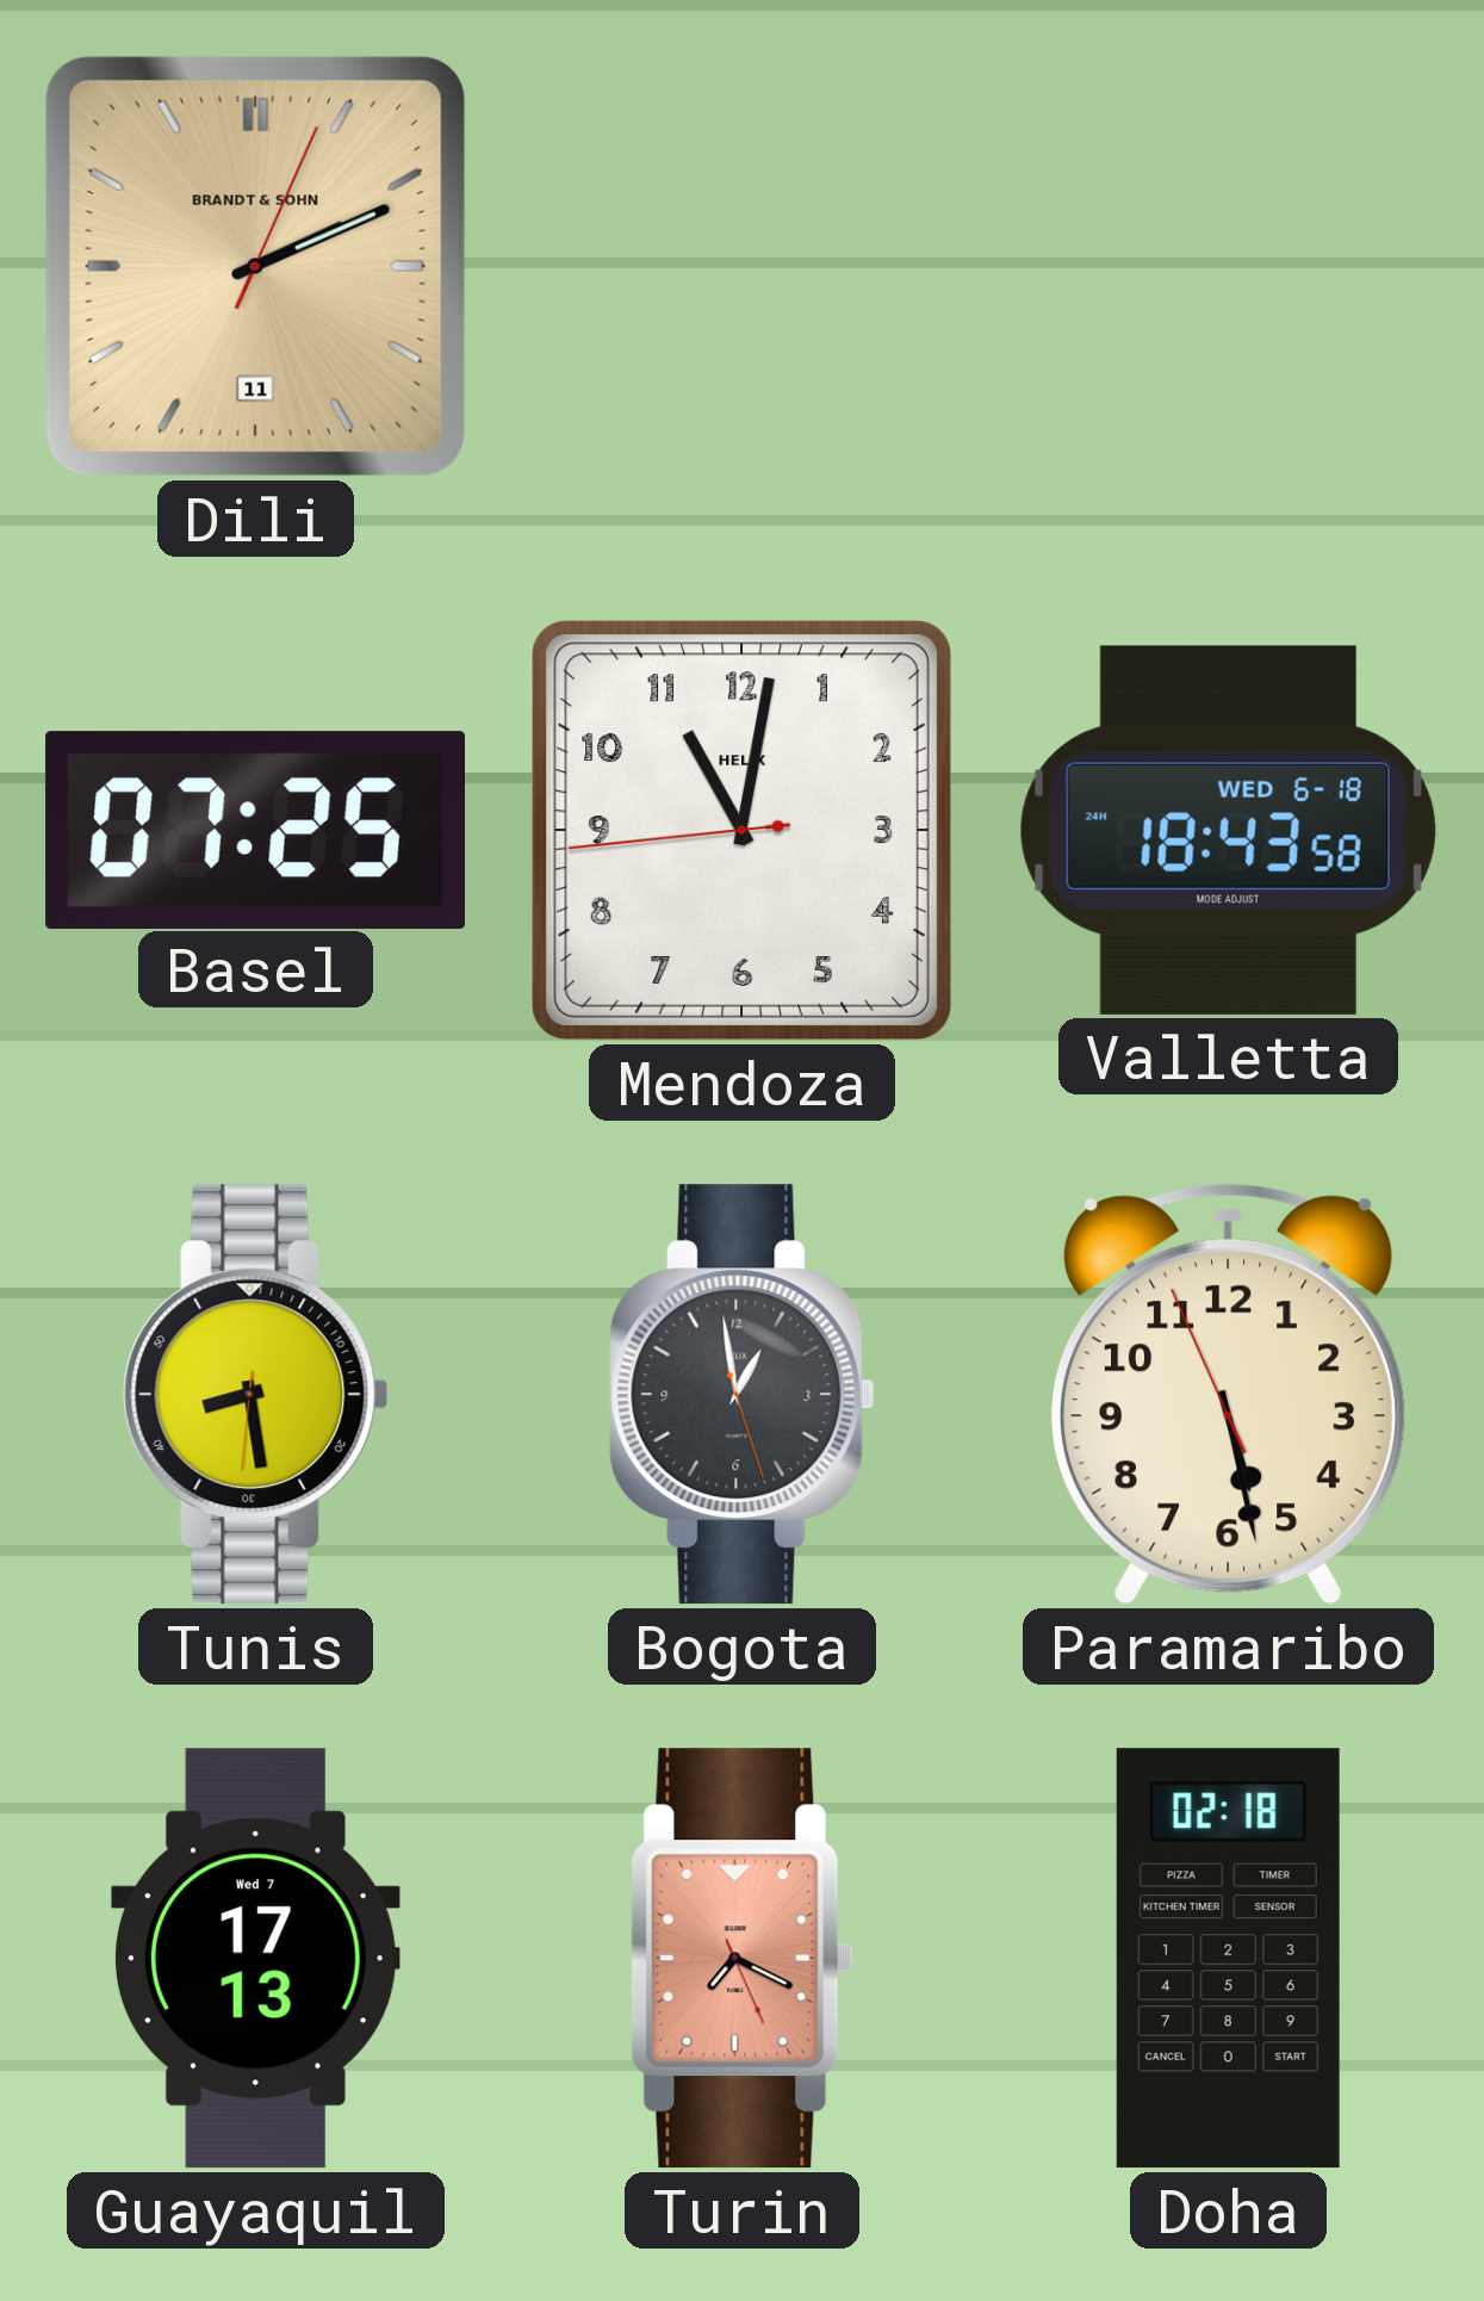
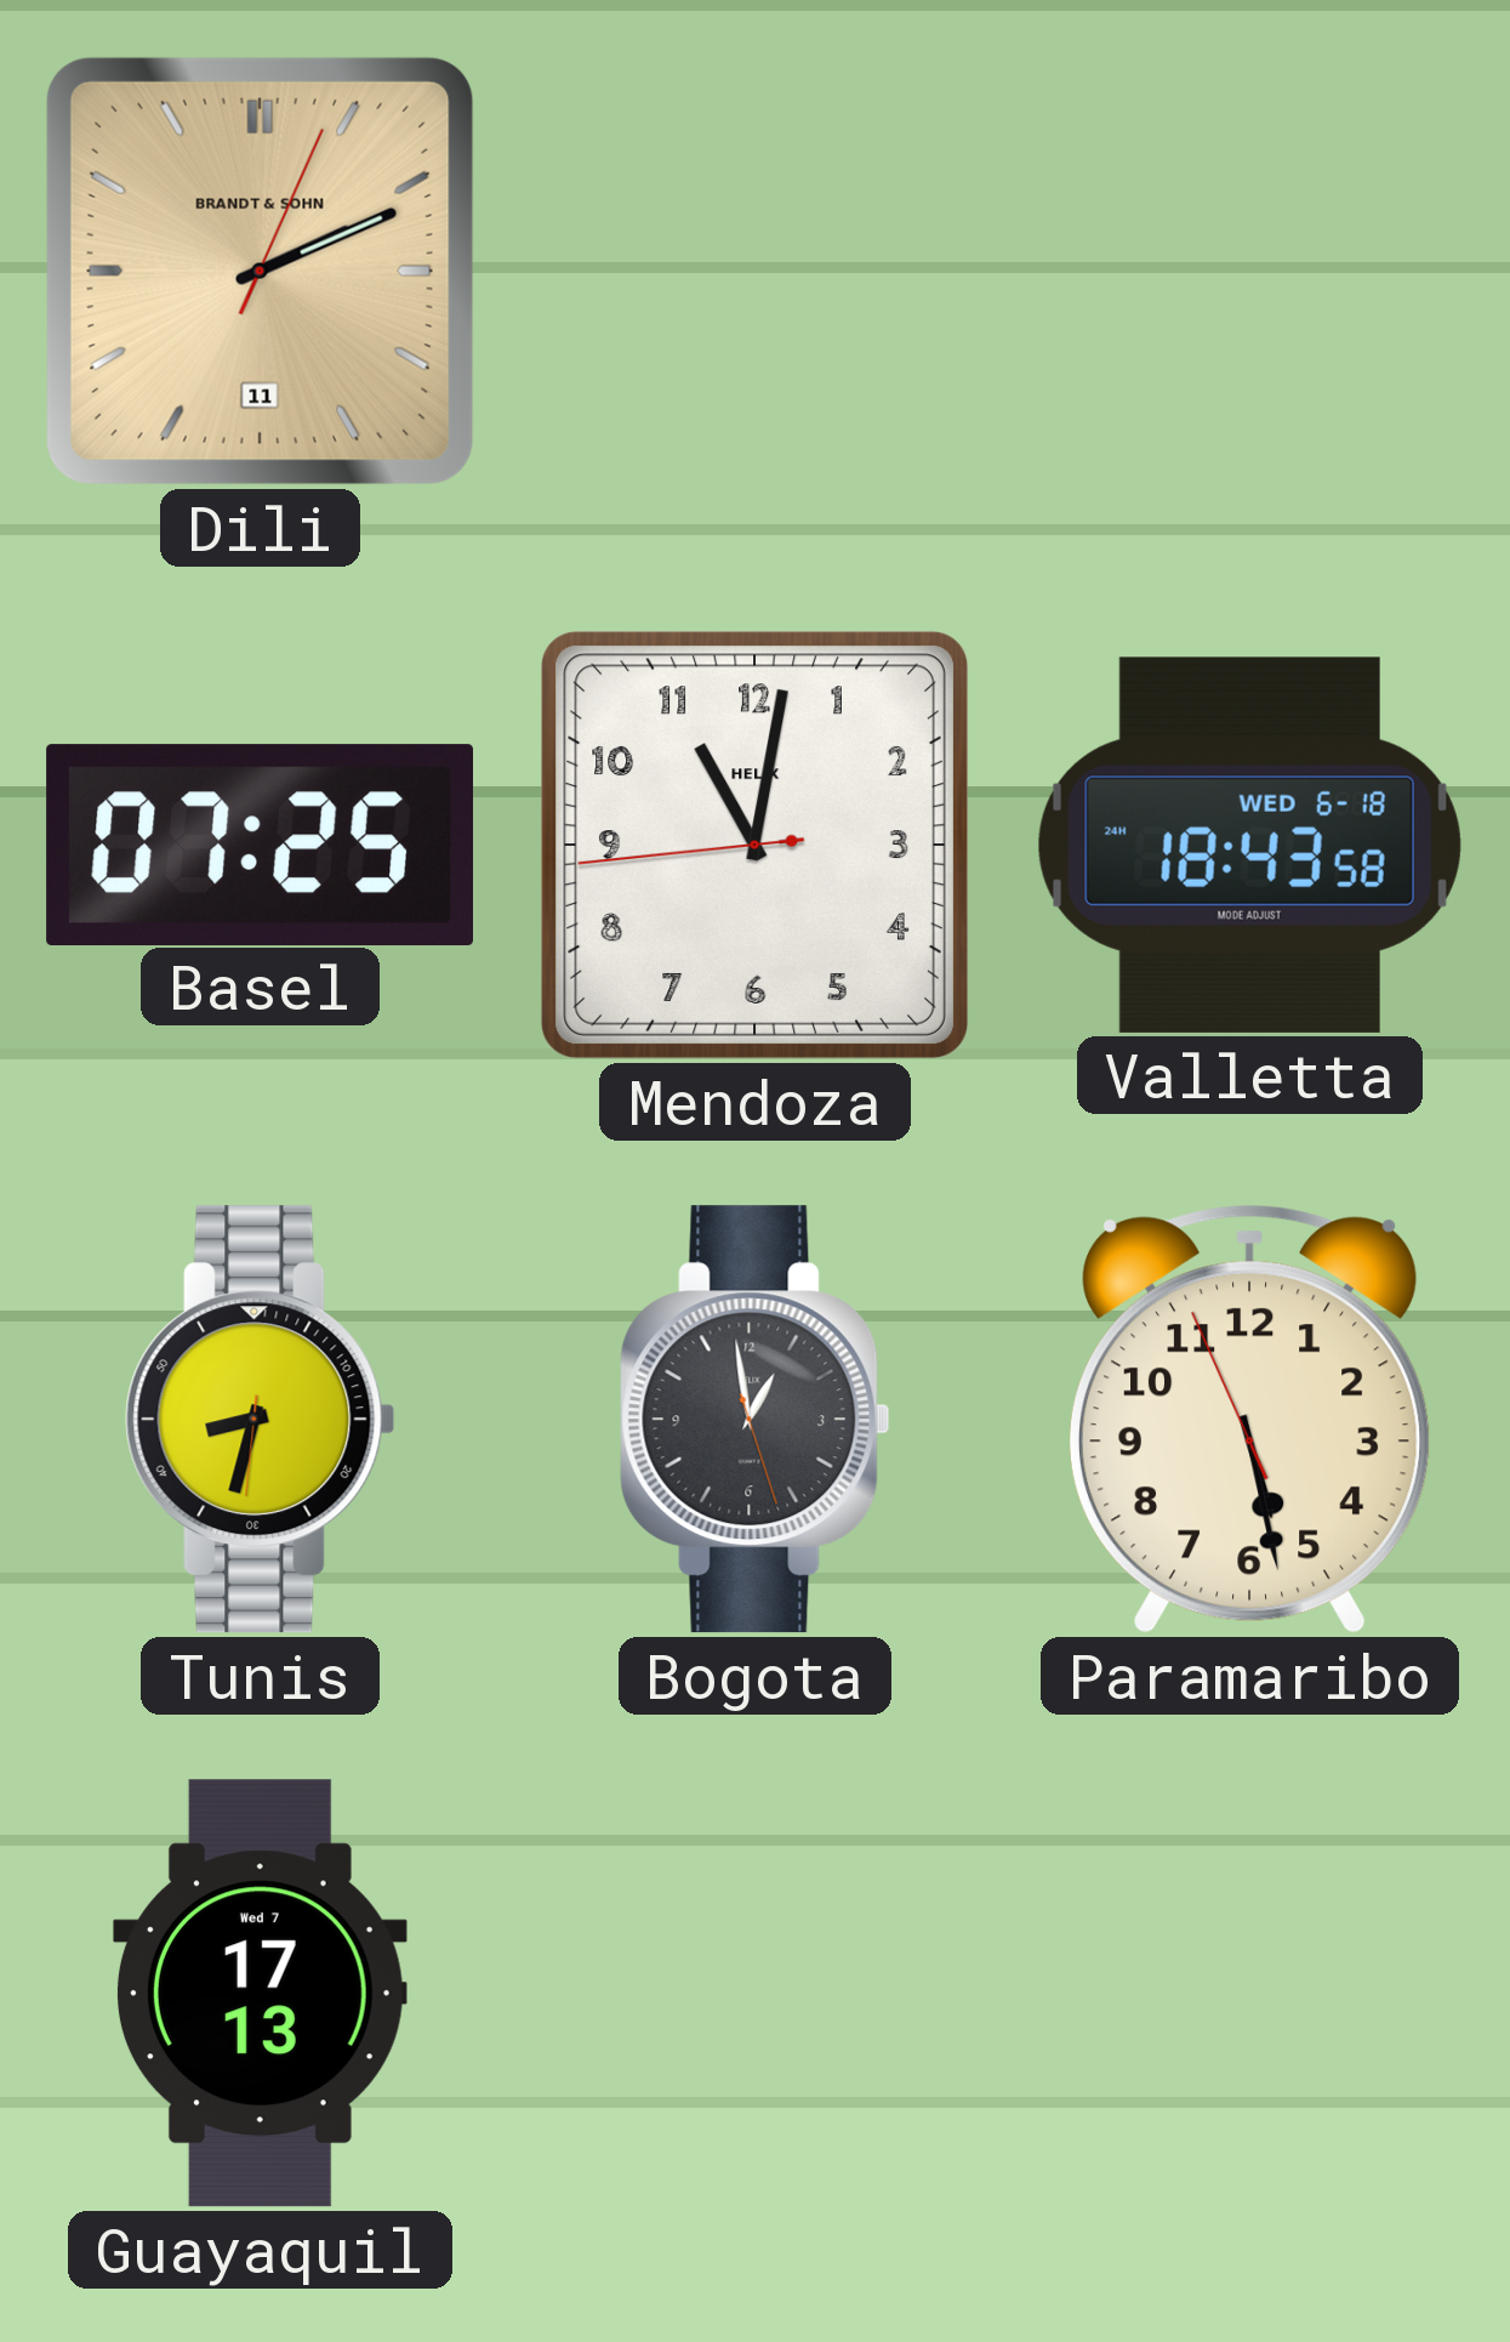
Tunis: 8:28 -> 8:32 (261, 1420)
Turin: 7:19 -> none (743, 1959)
Doha: 02:18 -> none (1228, 1959)
